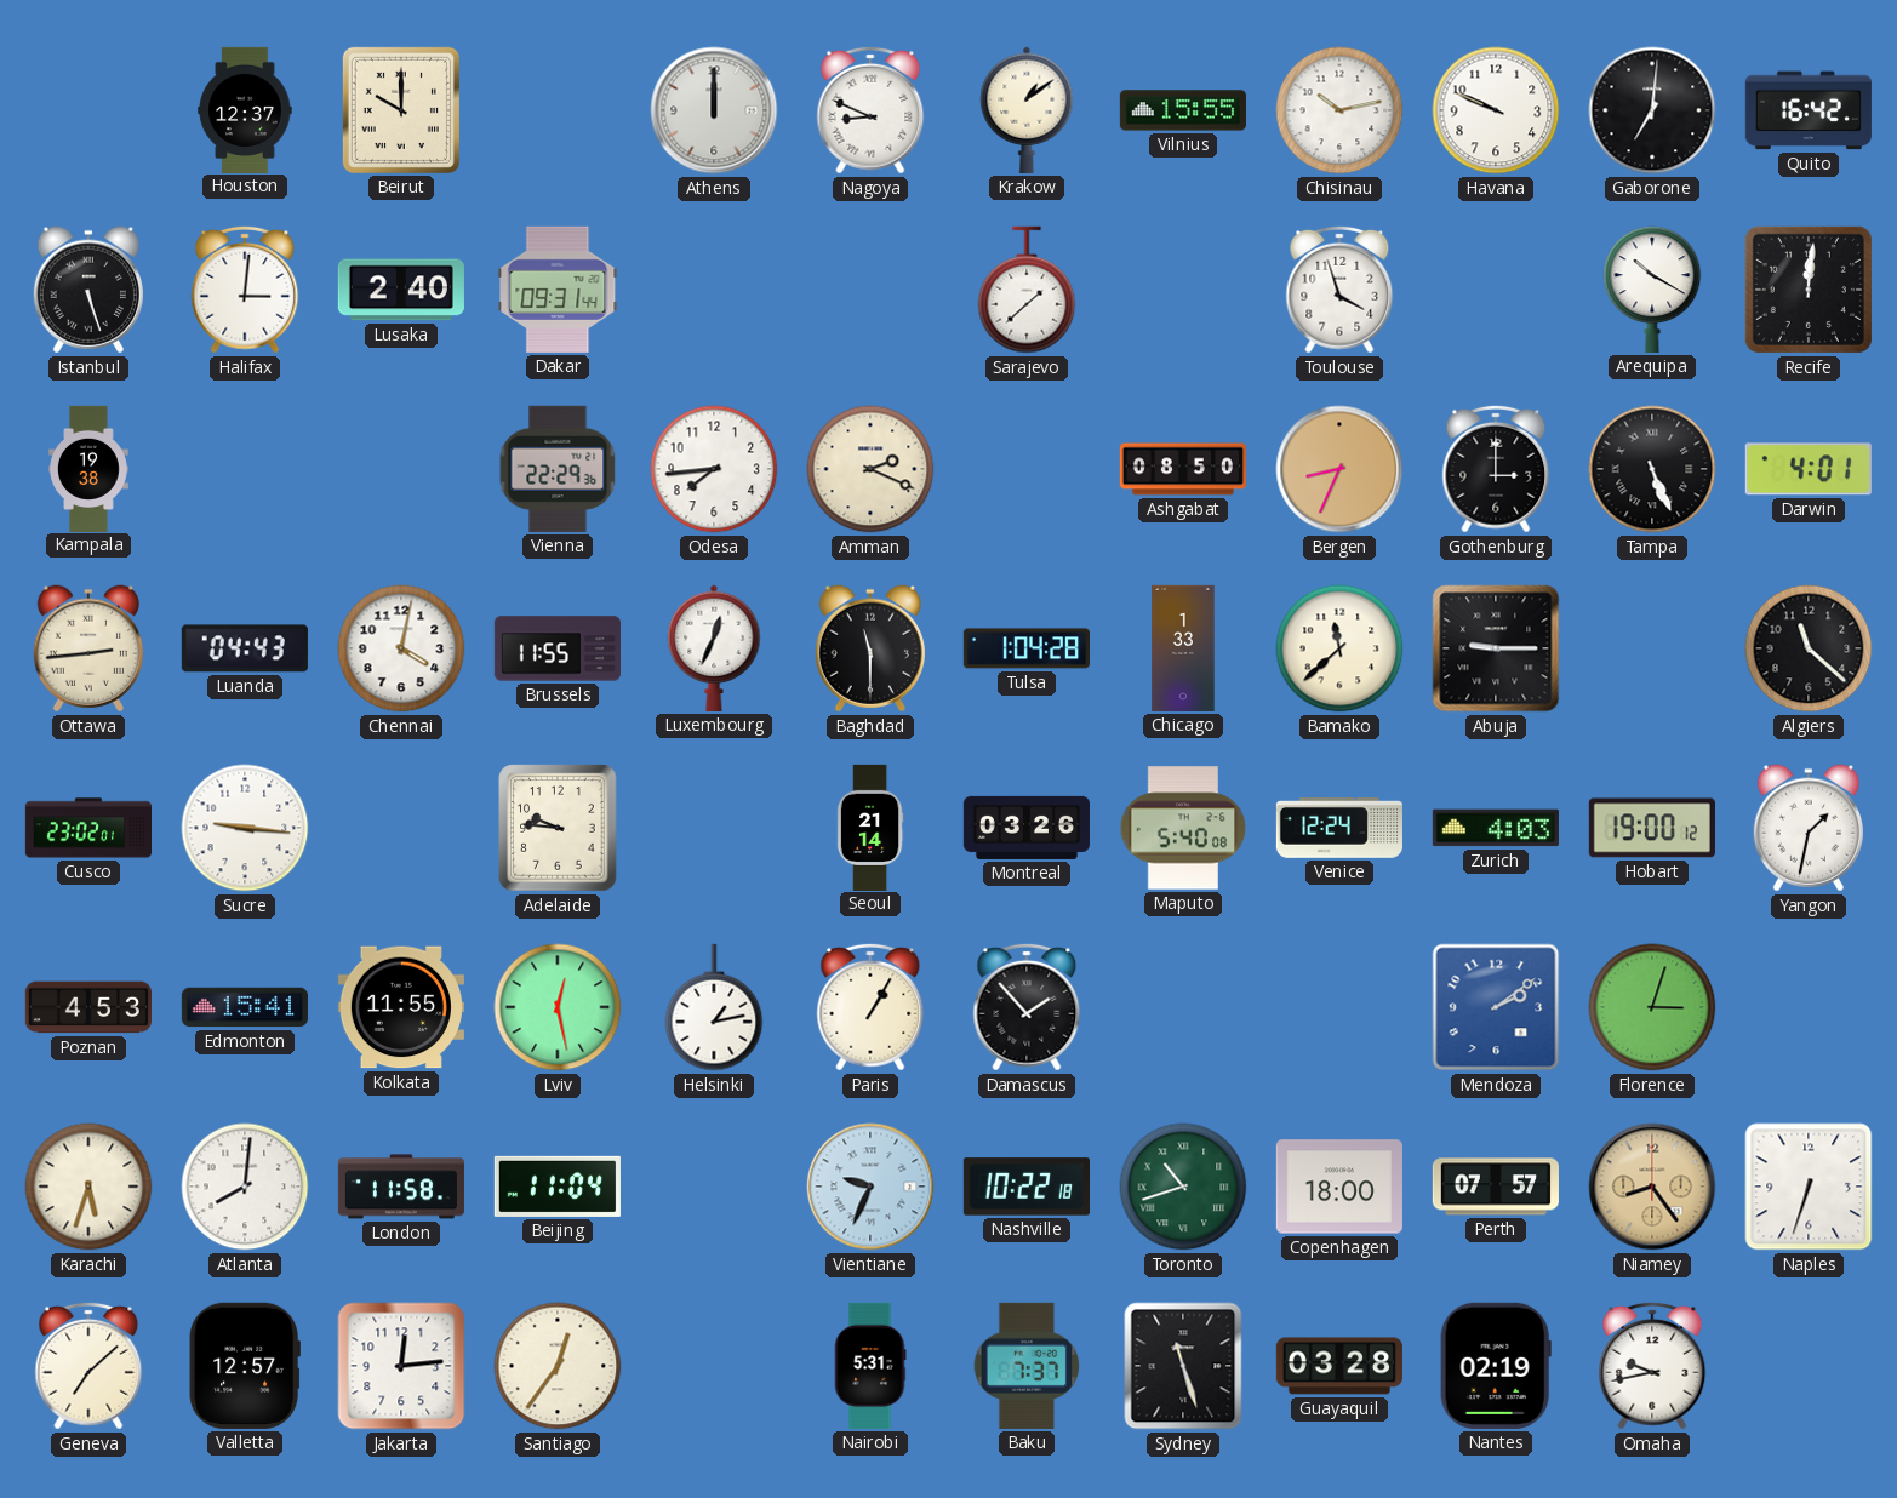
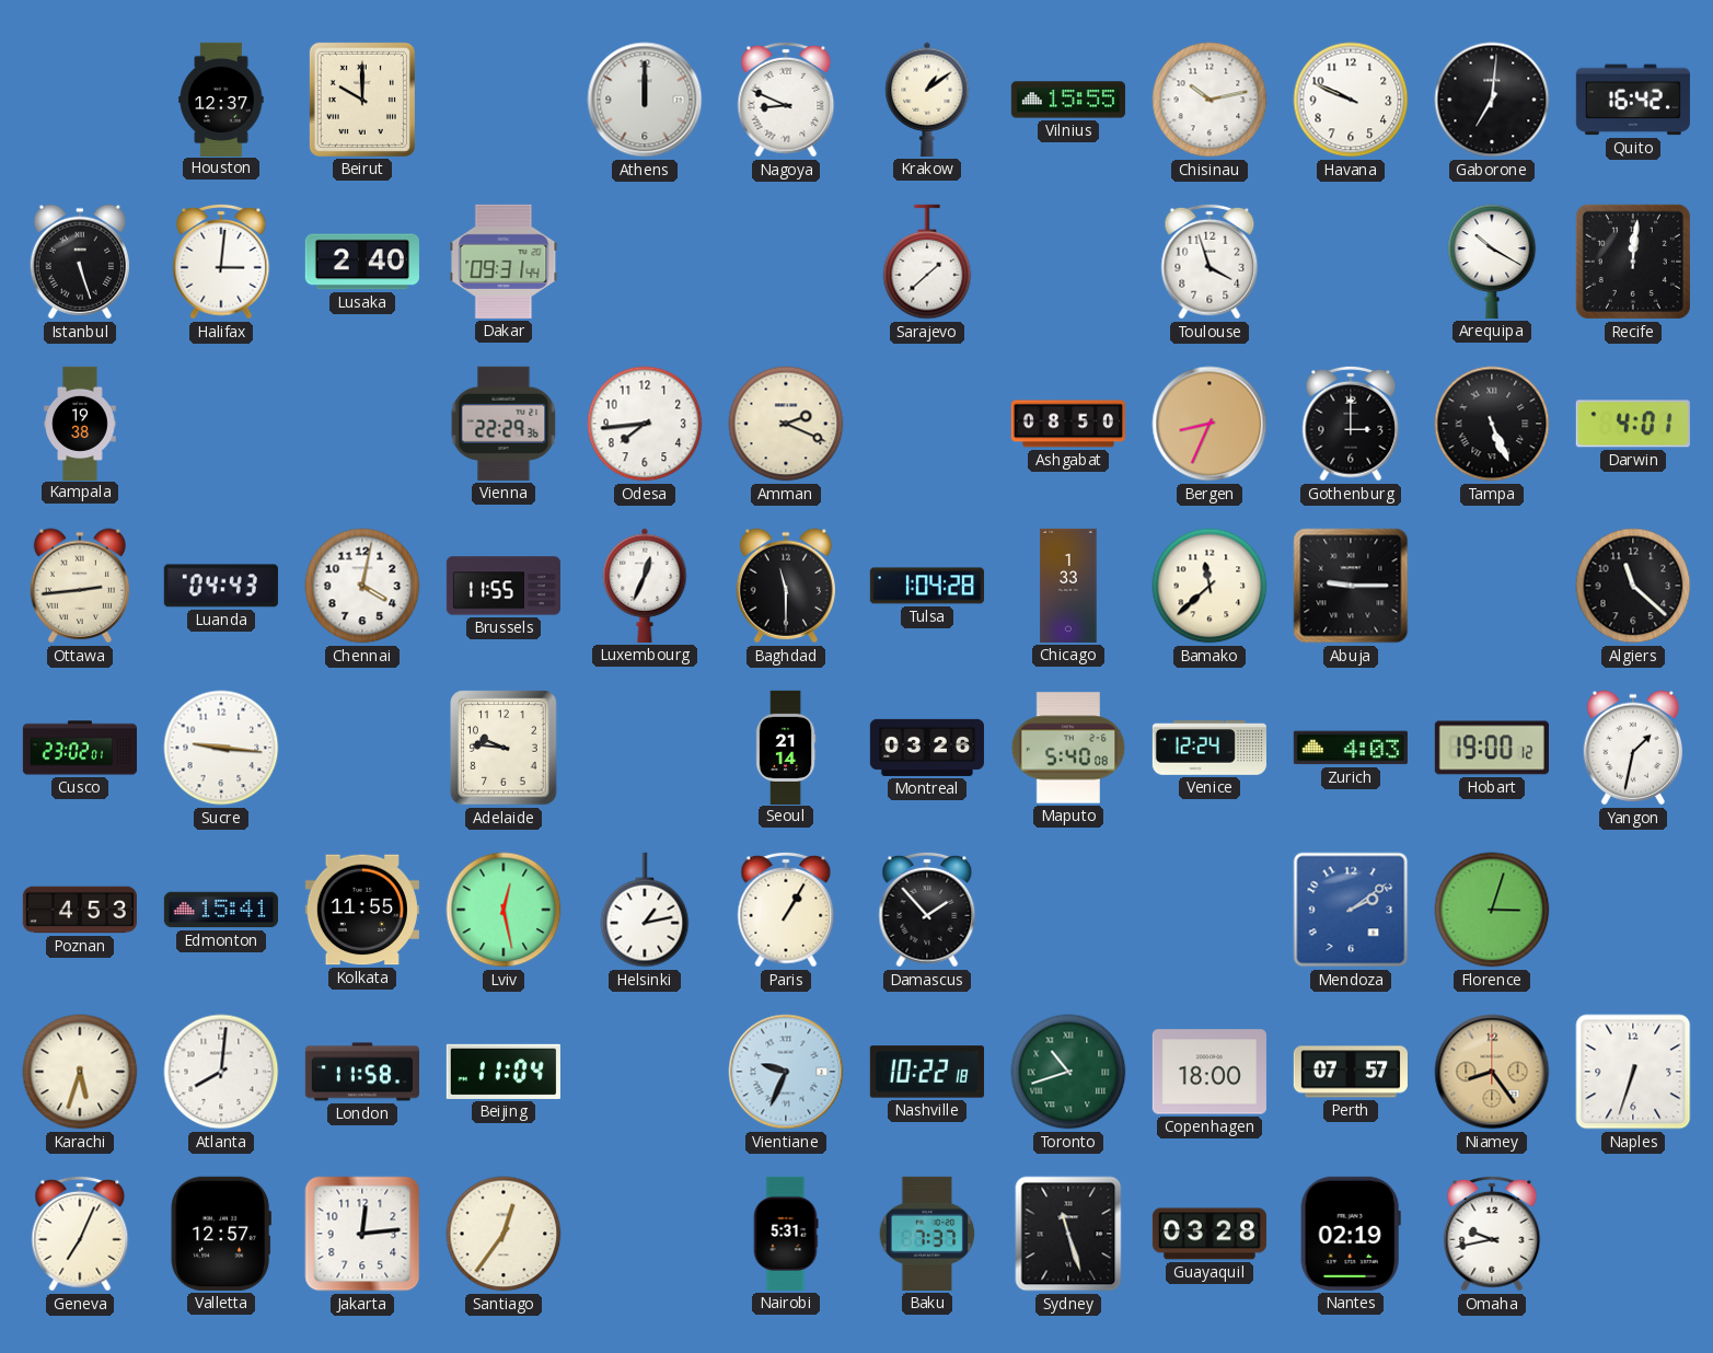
Geneva: 7:08 -> 7:04 (80, 1234)
